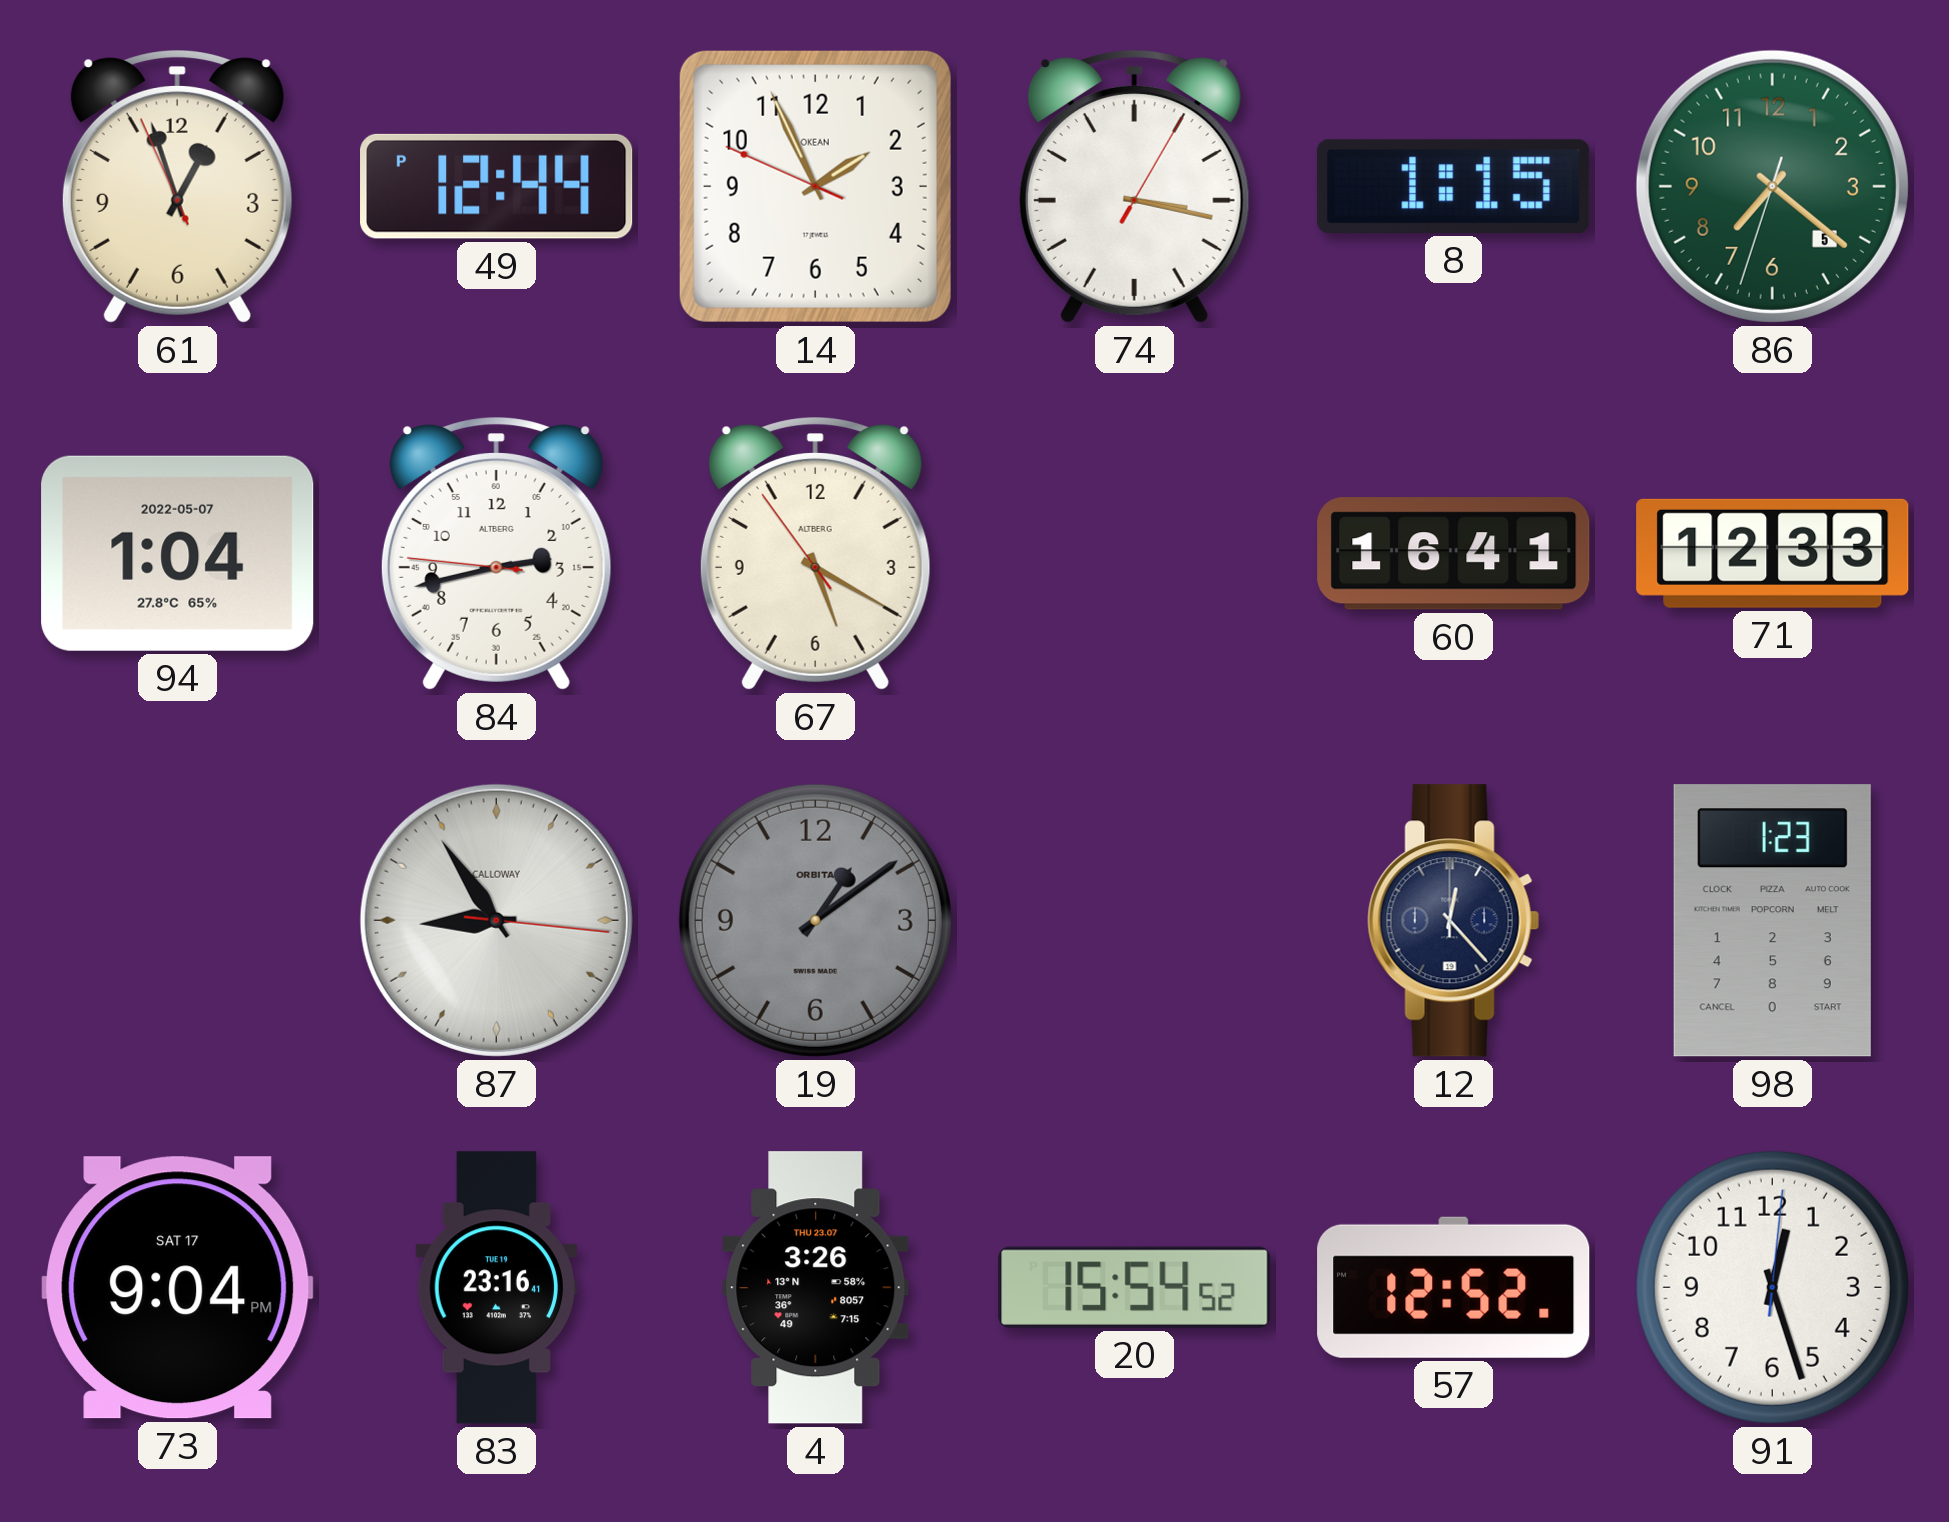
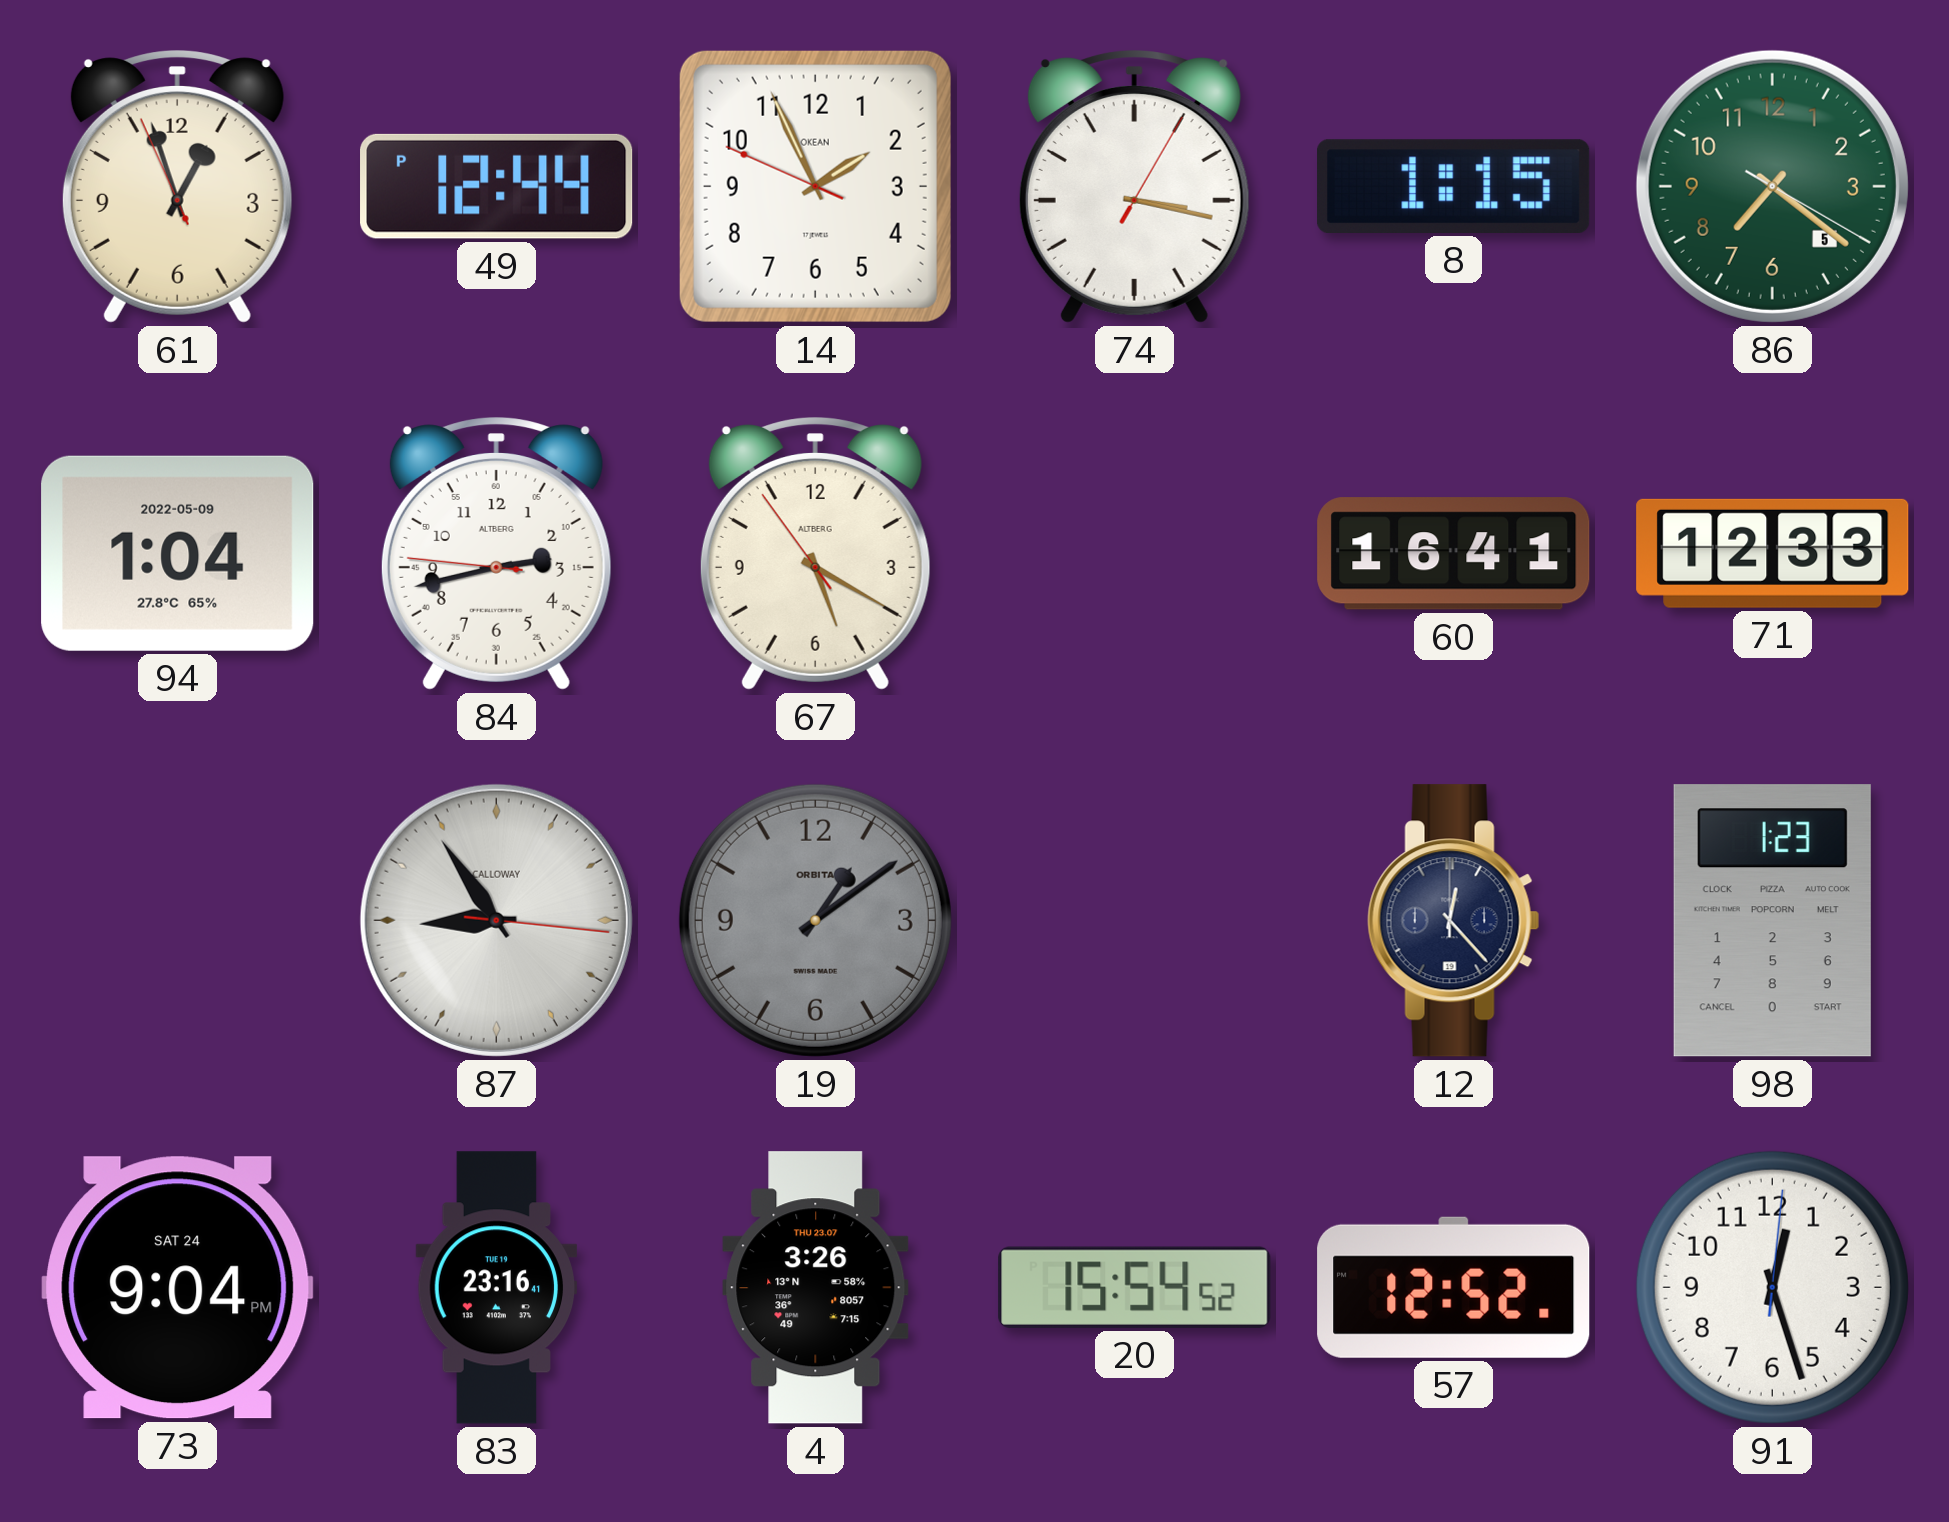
86: 7:21:33 -> 7:21:20 (1772, 186)
94 date: 2022-05-07 -> 2022-05-09 (178, 553)
73 date: SAT 17 -> SAT 24 (178, 1288)
